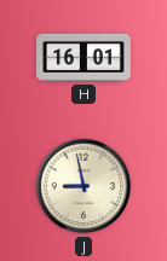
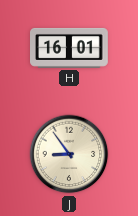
J: 8:58 -> 8:54 (69, 154)
